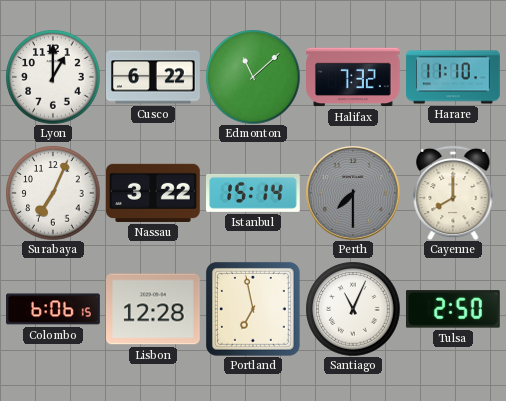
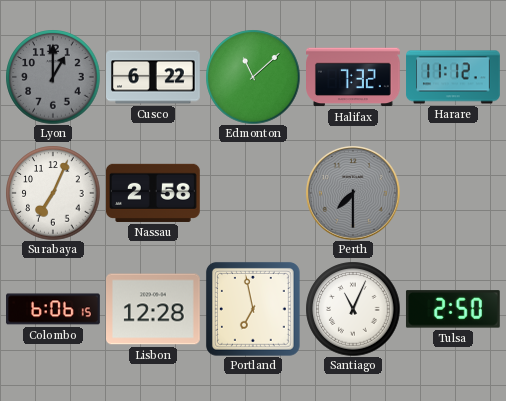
Lyon dial: white -> grey (53, 77)
Harare: 11:10 -> 11:12 (453, 77)
Nassau: 3:22 -> 2:58 (154, 193)
Istanbul: 15:14 -> none (254, 193)
Cayenne: 8:00 -> none (453, 193)
